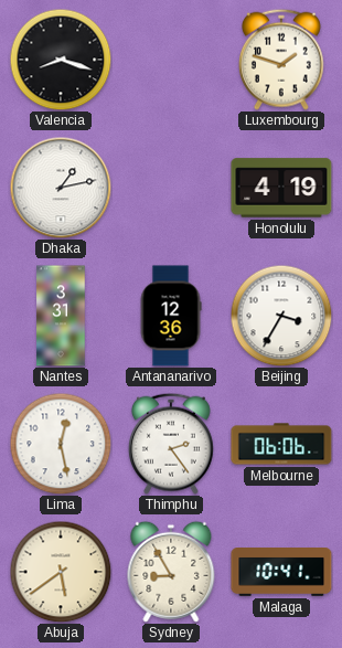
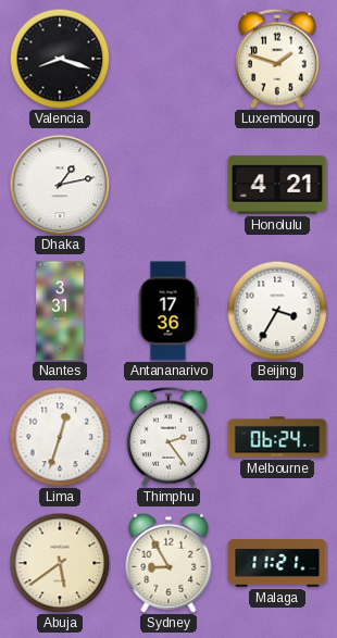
Honolulu: 4:19 -> 4:21 (277, 185)
Antananarivo: 12:36 -> 17:36 (168, 311)
Lima: 12:28 -> 12:33 (60, 437)
Melbourne: 06:06 -> 06:24 (277, 437)
Malaga: 10:41 -> 11:21 (277, 564)
